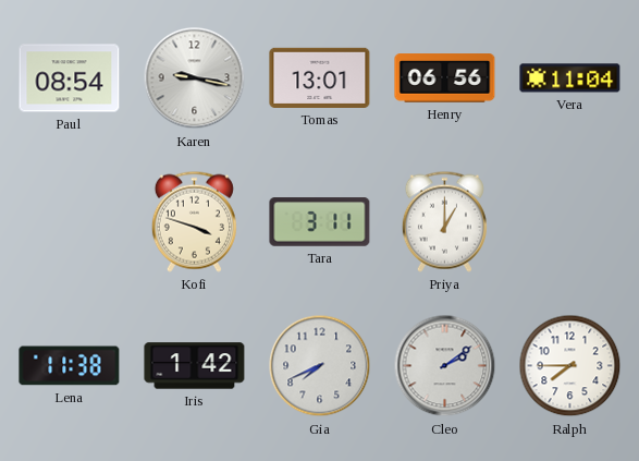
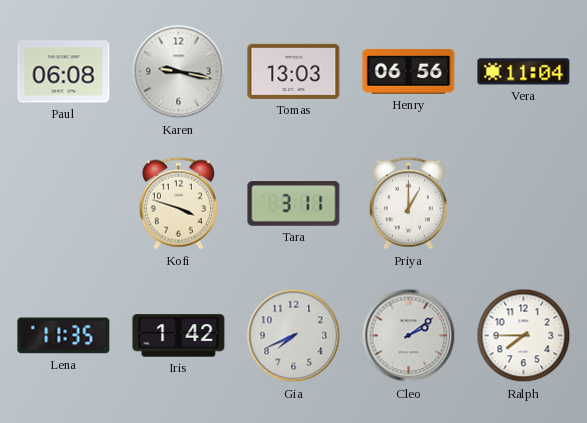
Paul: 08:54 -> 06:08 (64, 72)
Tomas: 13:01 -> 13:03 (294, 71)
Lena: 11:38 -> 11:35 (64, 336)
